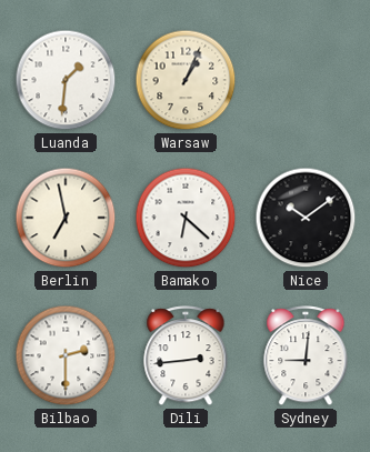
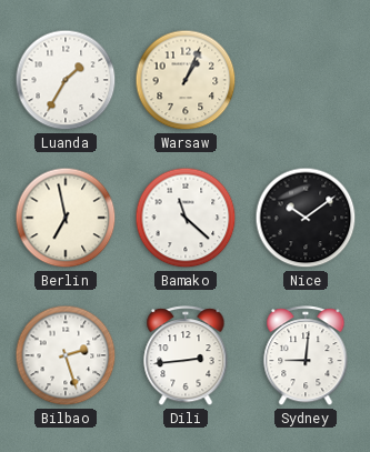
Luanda: 1:31 -> 1:35 (66, 80)
Bamako: 6:22 -> 11:22 (186, 218)
Bilbao: 2:30 -> 2:27 (66, 355)
